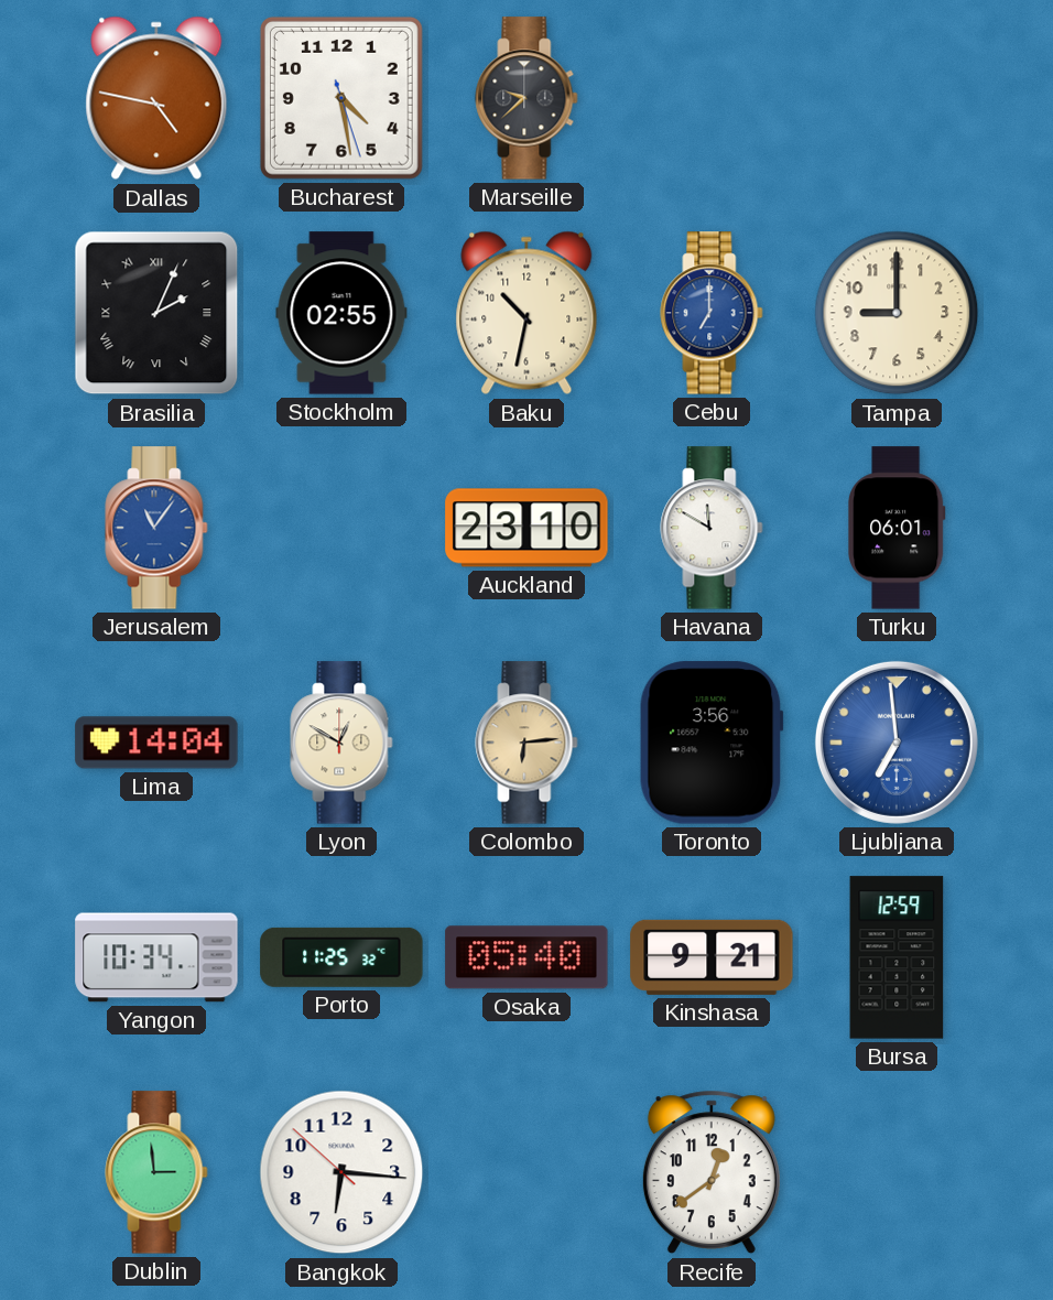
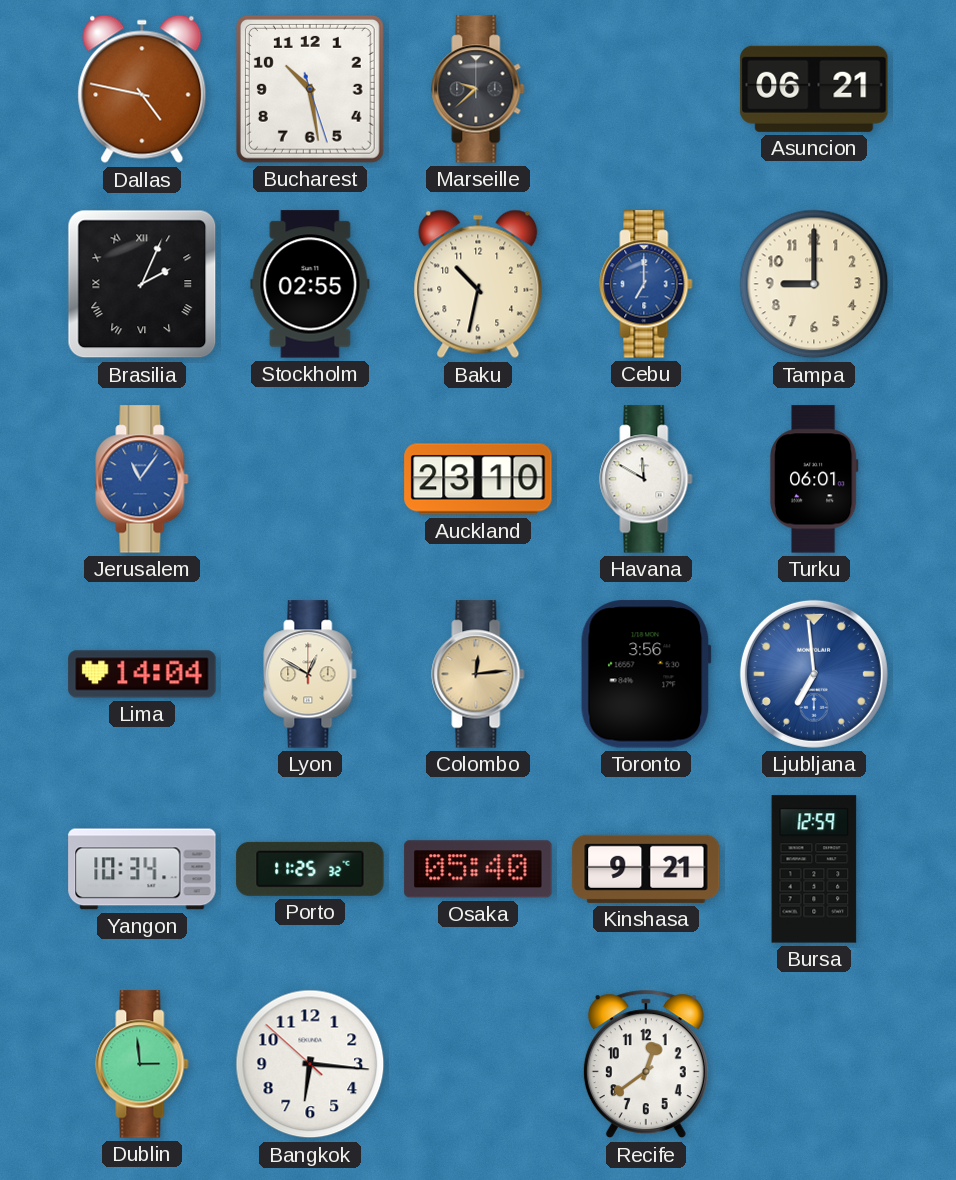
Bucharest: 4:28 -> 10:28 (310, 89)
Asuncion: none -> 06:21 (814, 89)
Colombo: 6:14 -> 12:14 (478, 674)
